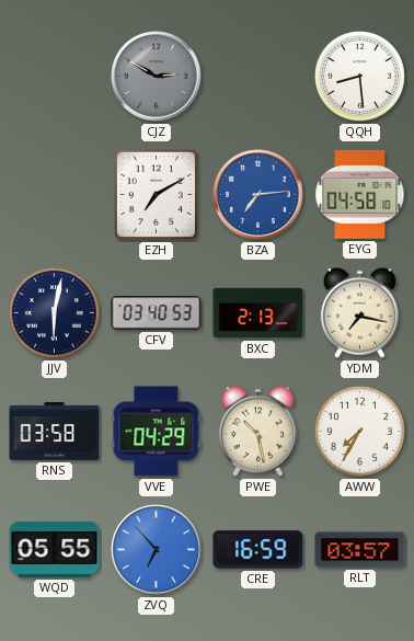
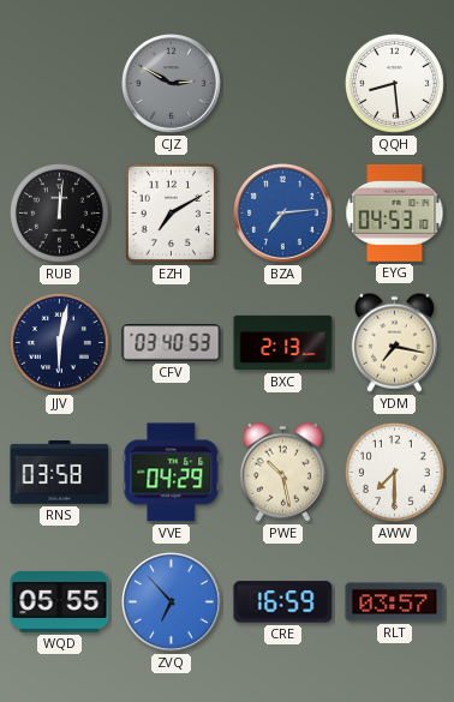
RUB: none -> 12:01 (59, 212)
EYG: 04:58 -> 04:53 (395, 212)
AWW: 7:35 -> 7:30 (394, 472)
